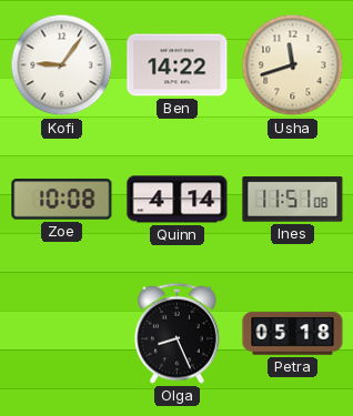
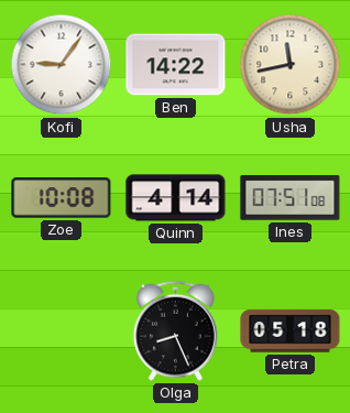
Usha: 11:42 -> 11:43 (291, 65)
Ines: 11:51 -> 07:51 (291, 198)
